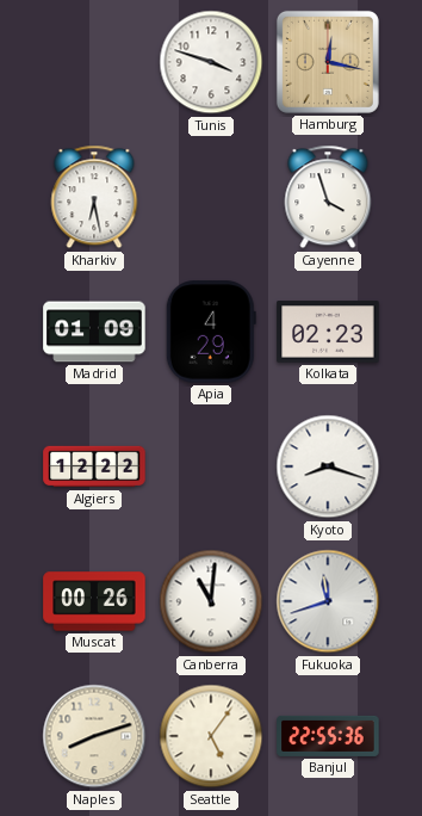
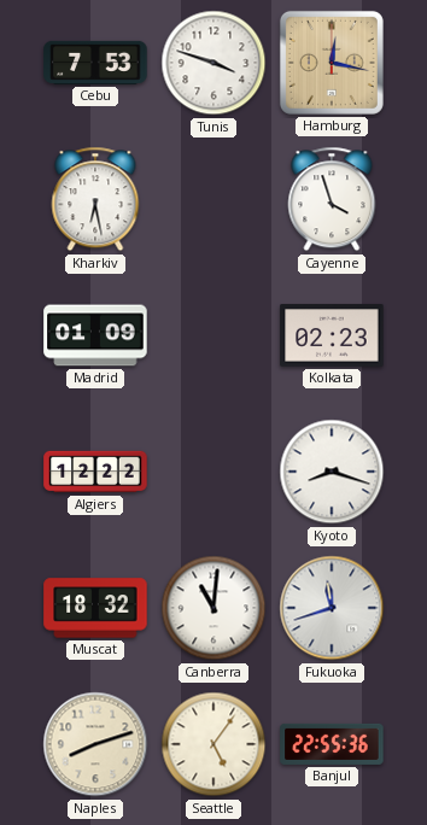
Cebu: none -> 7:53 (95, 63)
Apia: 4:29 -> none (211, 332)
Muscat: 00:26 -> 18:32 (95, 608)
